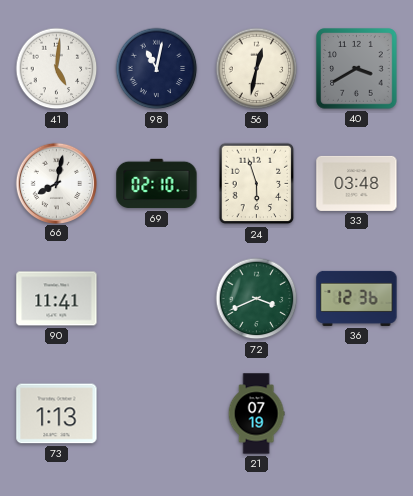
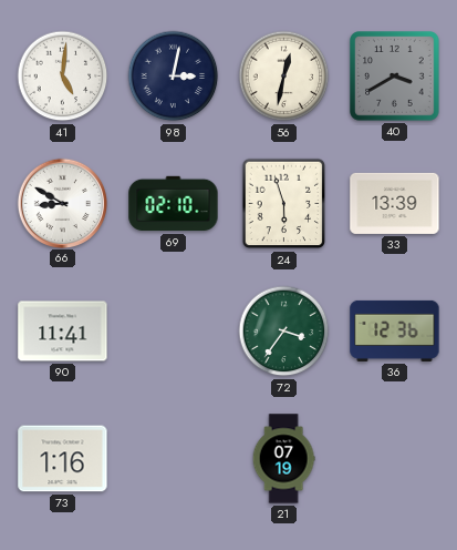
98: 11:02 -> 3:02 (174, 77)
66: 8:02 -> 8:50 (62, 203)
33: 03:48 -> 13:39 (395, 203)
72: 3:41 -> 3:36 (284, 332)
73: 1:13 -> 1:16 (63, 459)
